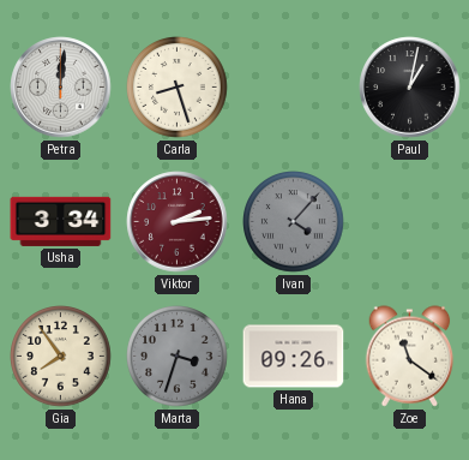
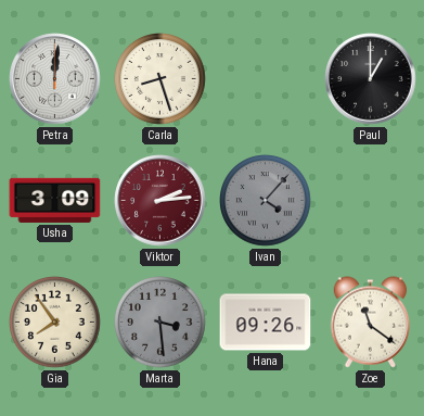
Paul: 1:02 -> 1:00 (371, 79)
Usha: 3:34 -> 3:09 (55, 200)
Marta: 3:33 -> 3:29 (160, 323)
